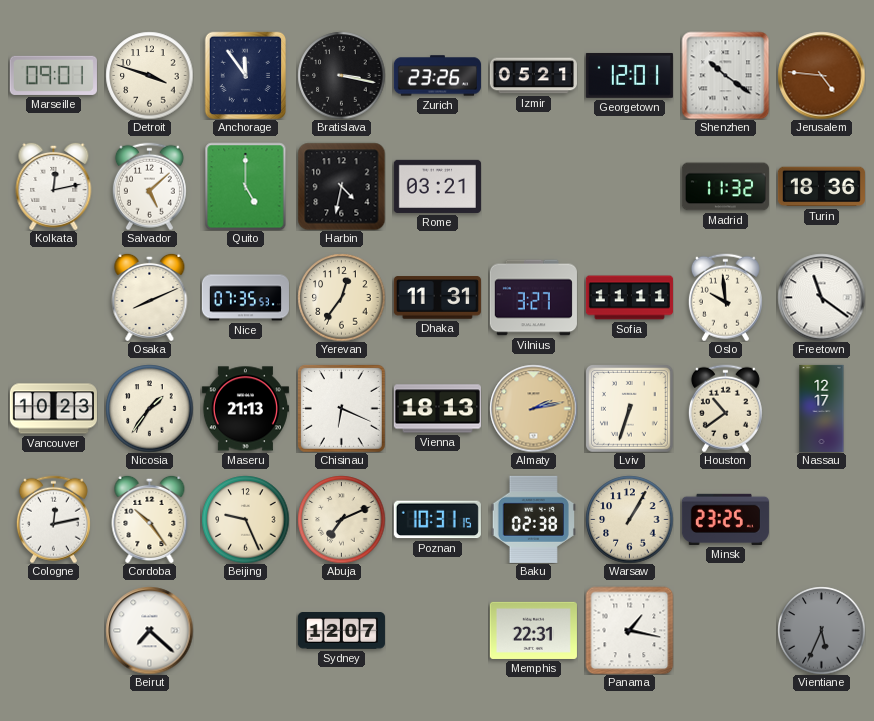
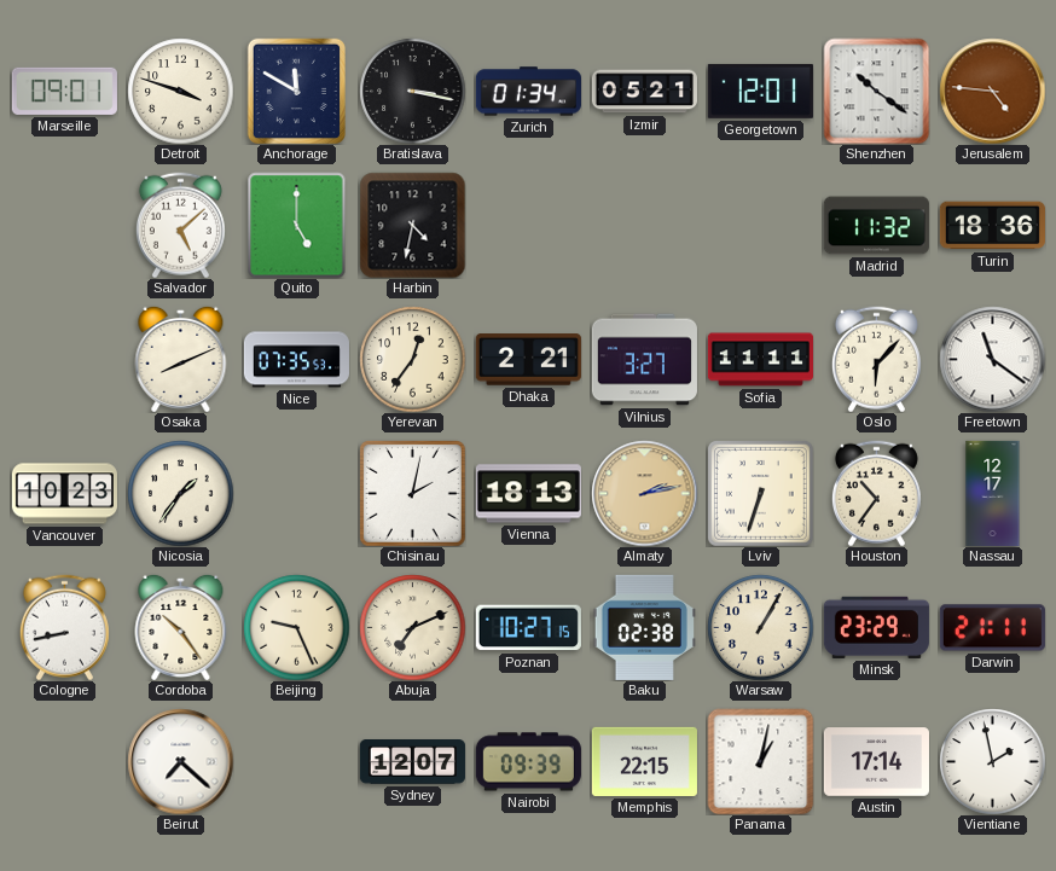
Anchorage: 11:54 -> 11:50 (296, 91)
Zurich: 23:26 -> 01:34 (528, 92)
Kolkata: 12:13 -> none (54, 186)
Rome: 03:21 -> none (437, 186)
Dhaka: 11:31 -> 2:21 (528, 360)
Oslo: 9:59 -> 6:07 (876, 359)
Maseru: 21:13 -> none (245, 409)
Chisinau: 6:19 -> 2:02 (413, 494)
Houston: 10:39 -> 10:36 (876, 493)
Cologne: 12:13 -> 8:43 (64, 627)
Poznan: 10:31 -> 10:27 (528, 628)
Minsk: 23:25 -> 23:29 (876, 627)
Darwin: none -> 21:11 (992, 628)
Nairobi: none -> 09:39 (528, 762)
Memphis: 22:31 -> 22:15 (644, 761)
Panama: 1:17 -> 1:02 (760, 761)
Austin: none -> 17:14 (876, 762)
Vientiane: 5:34 -> 1:58 (992, 761)
Vientiane dial: grey -> white (992, 761)
